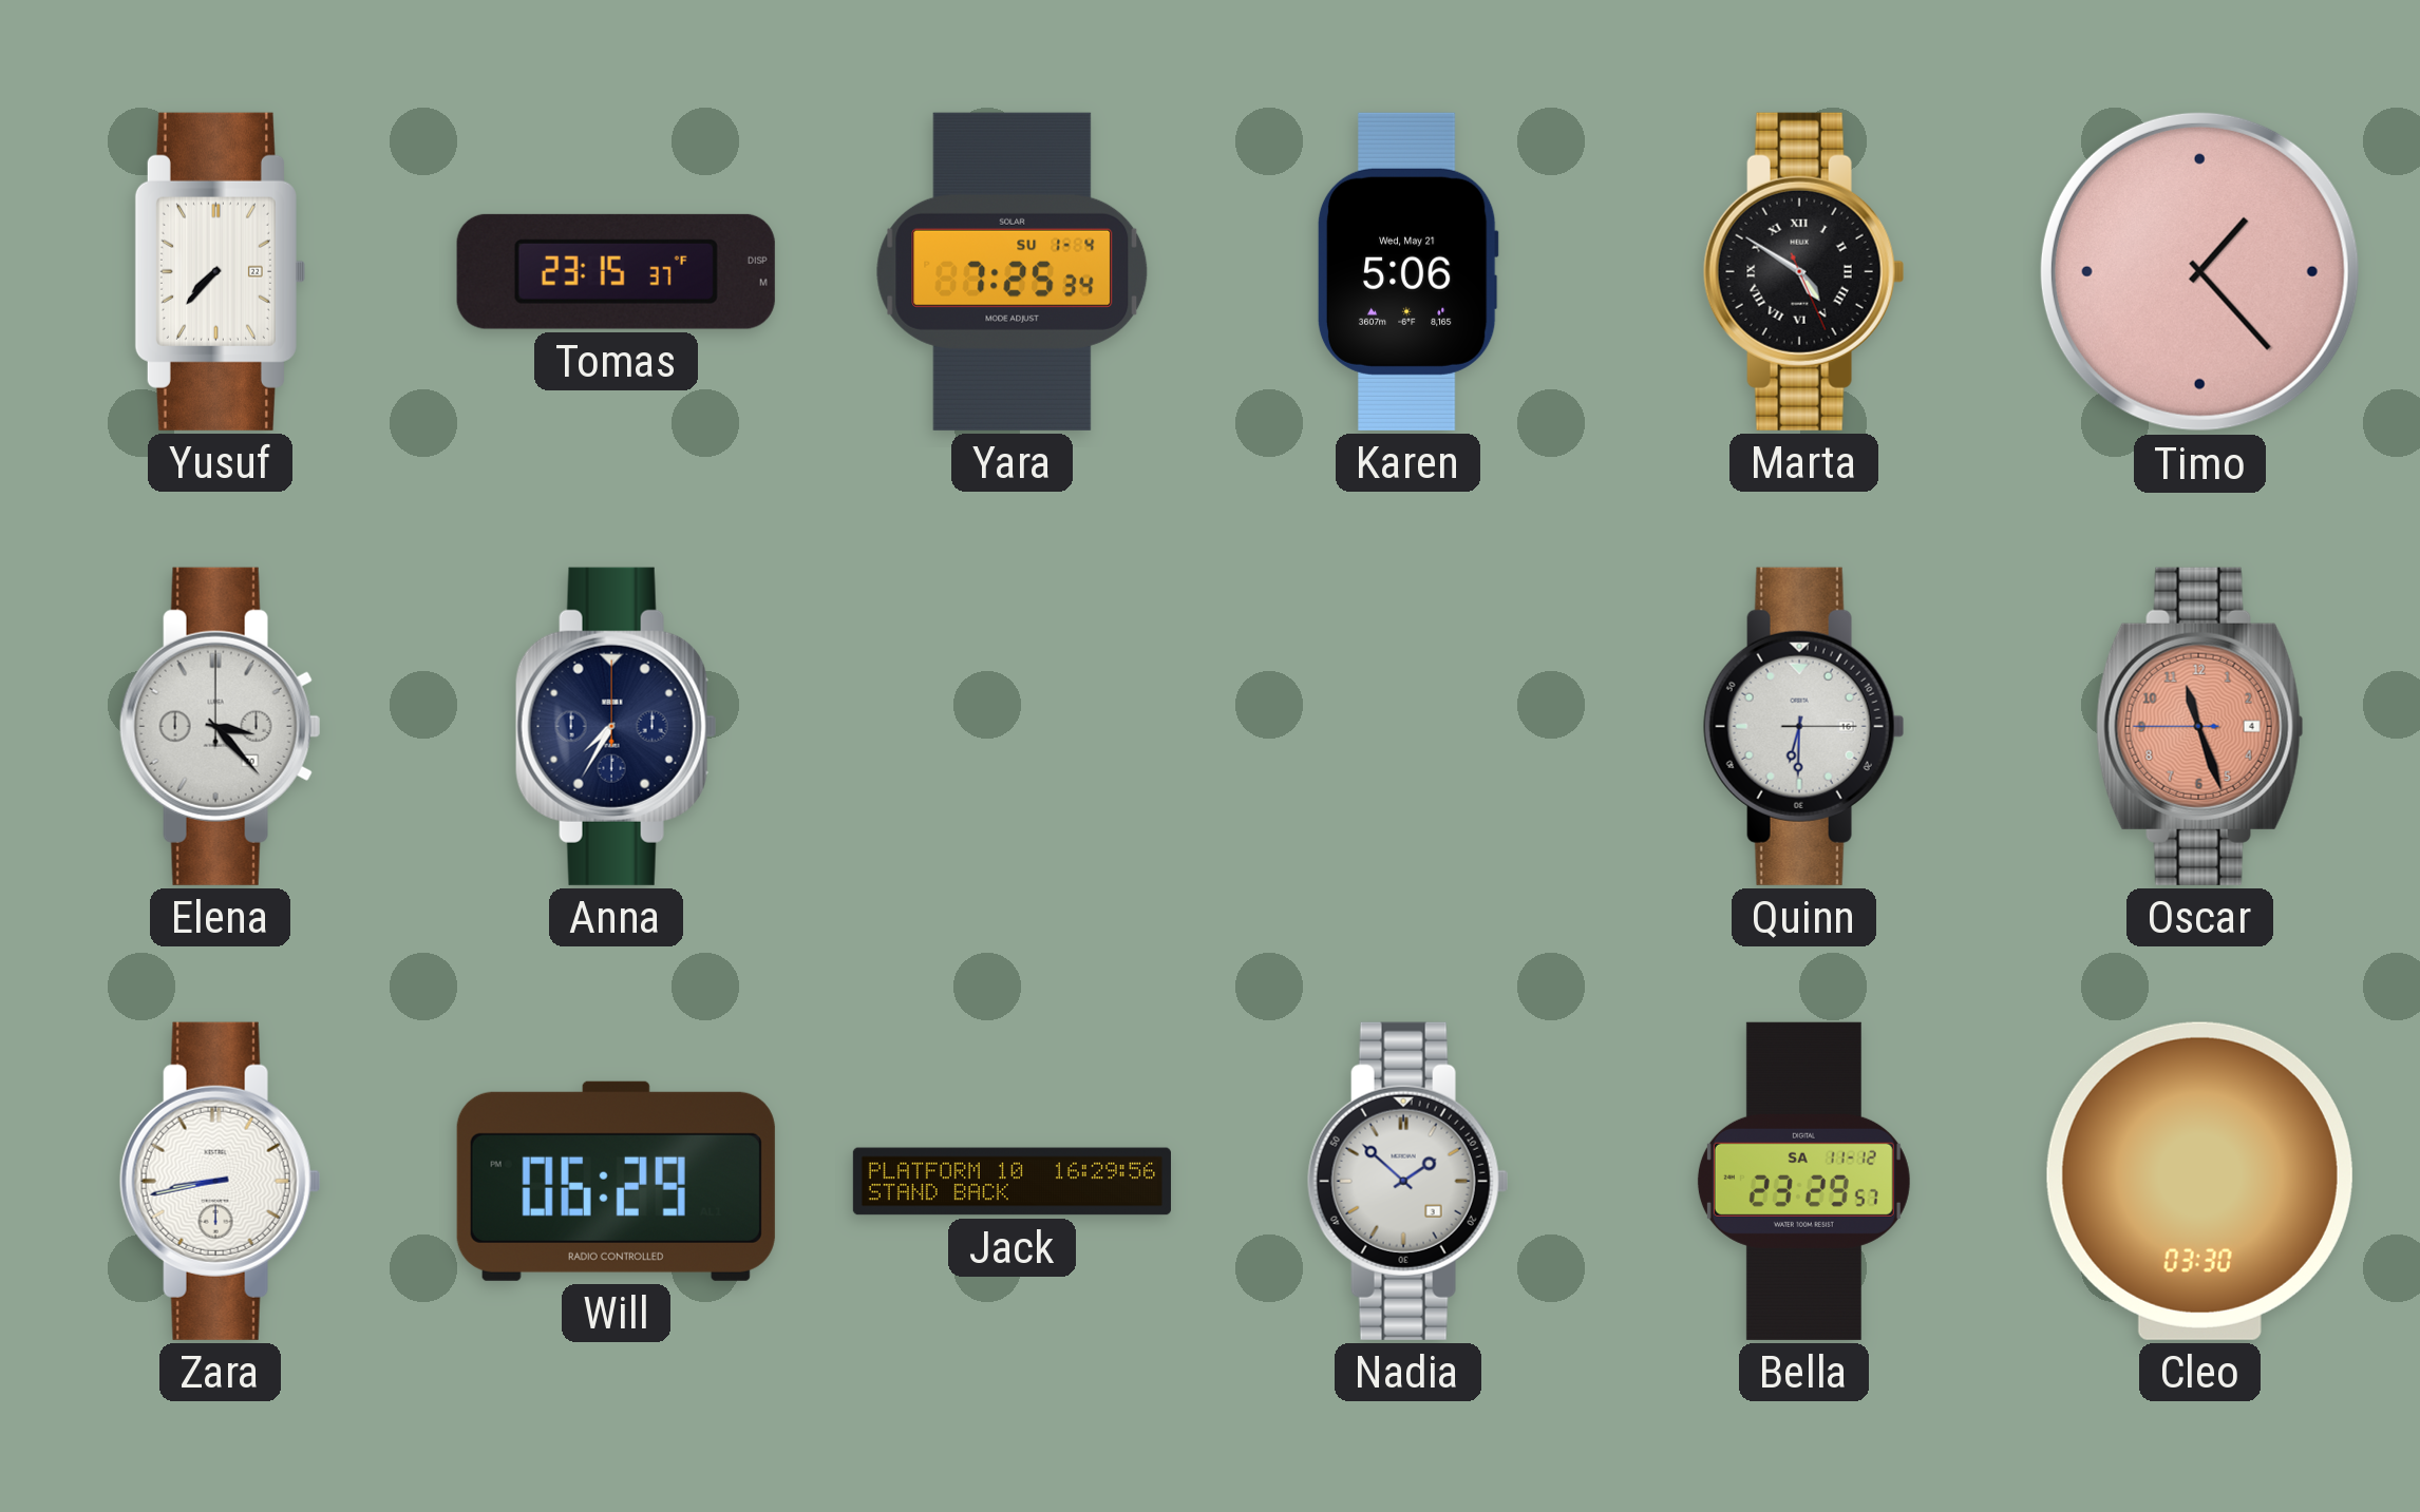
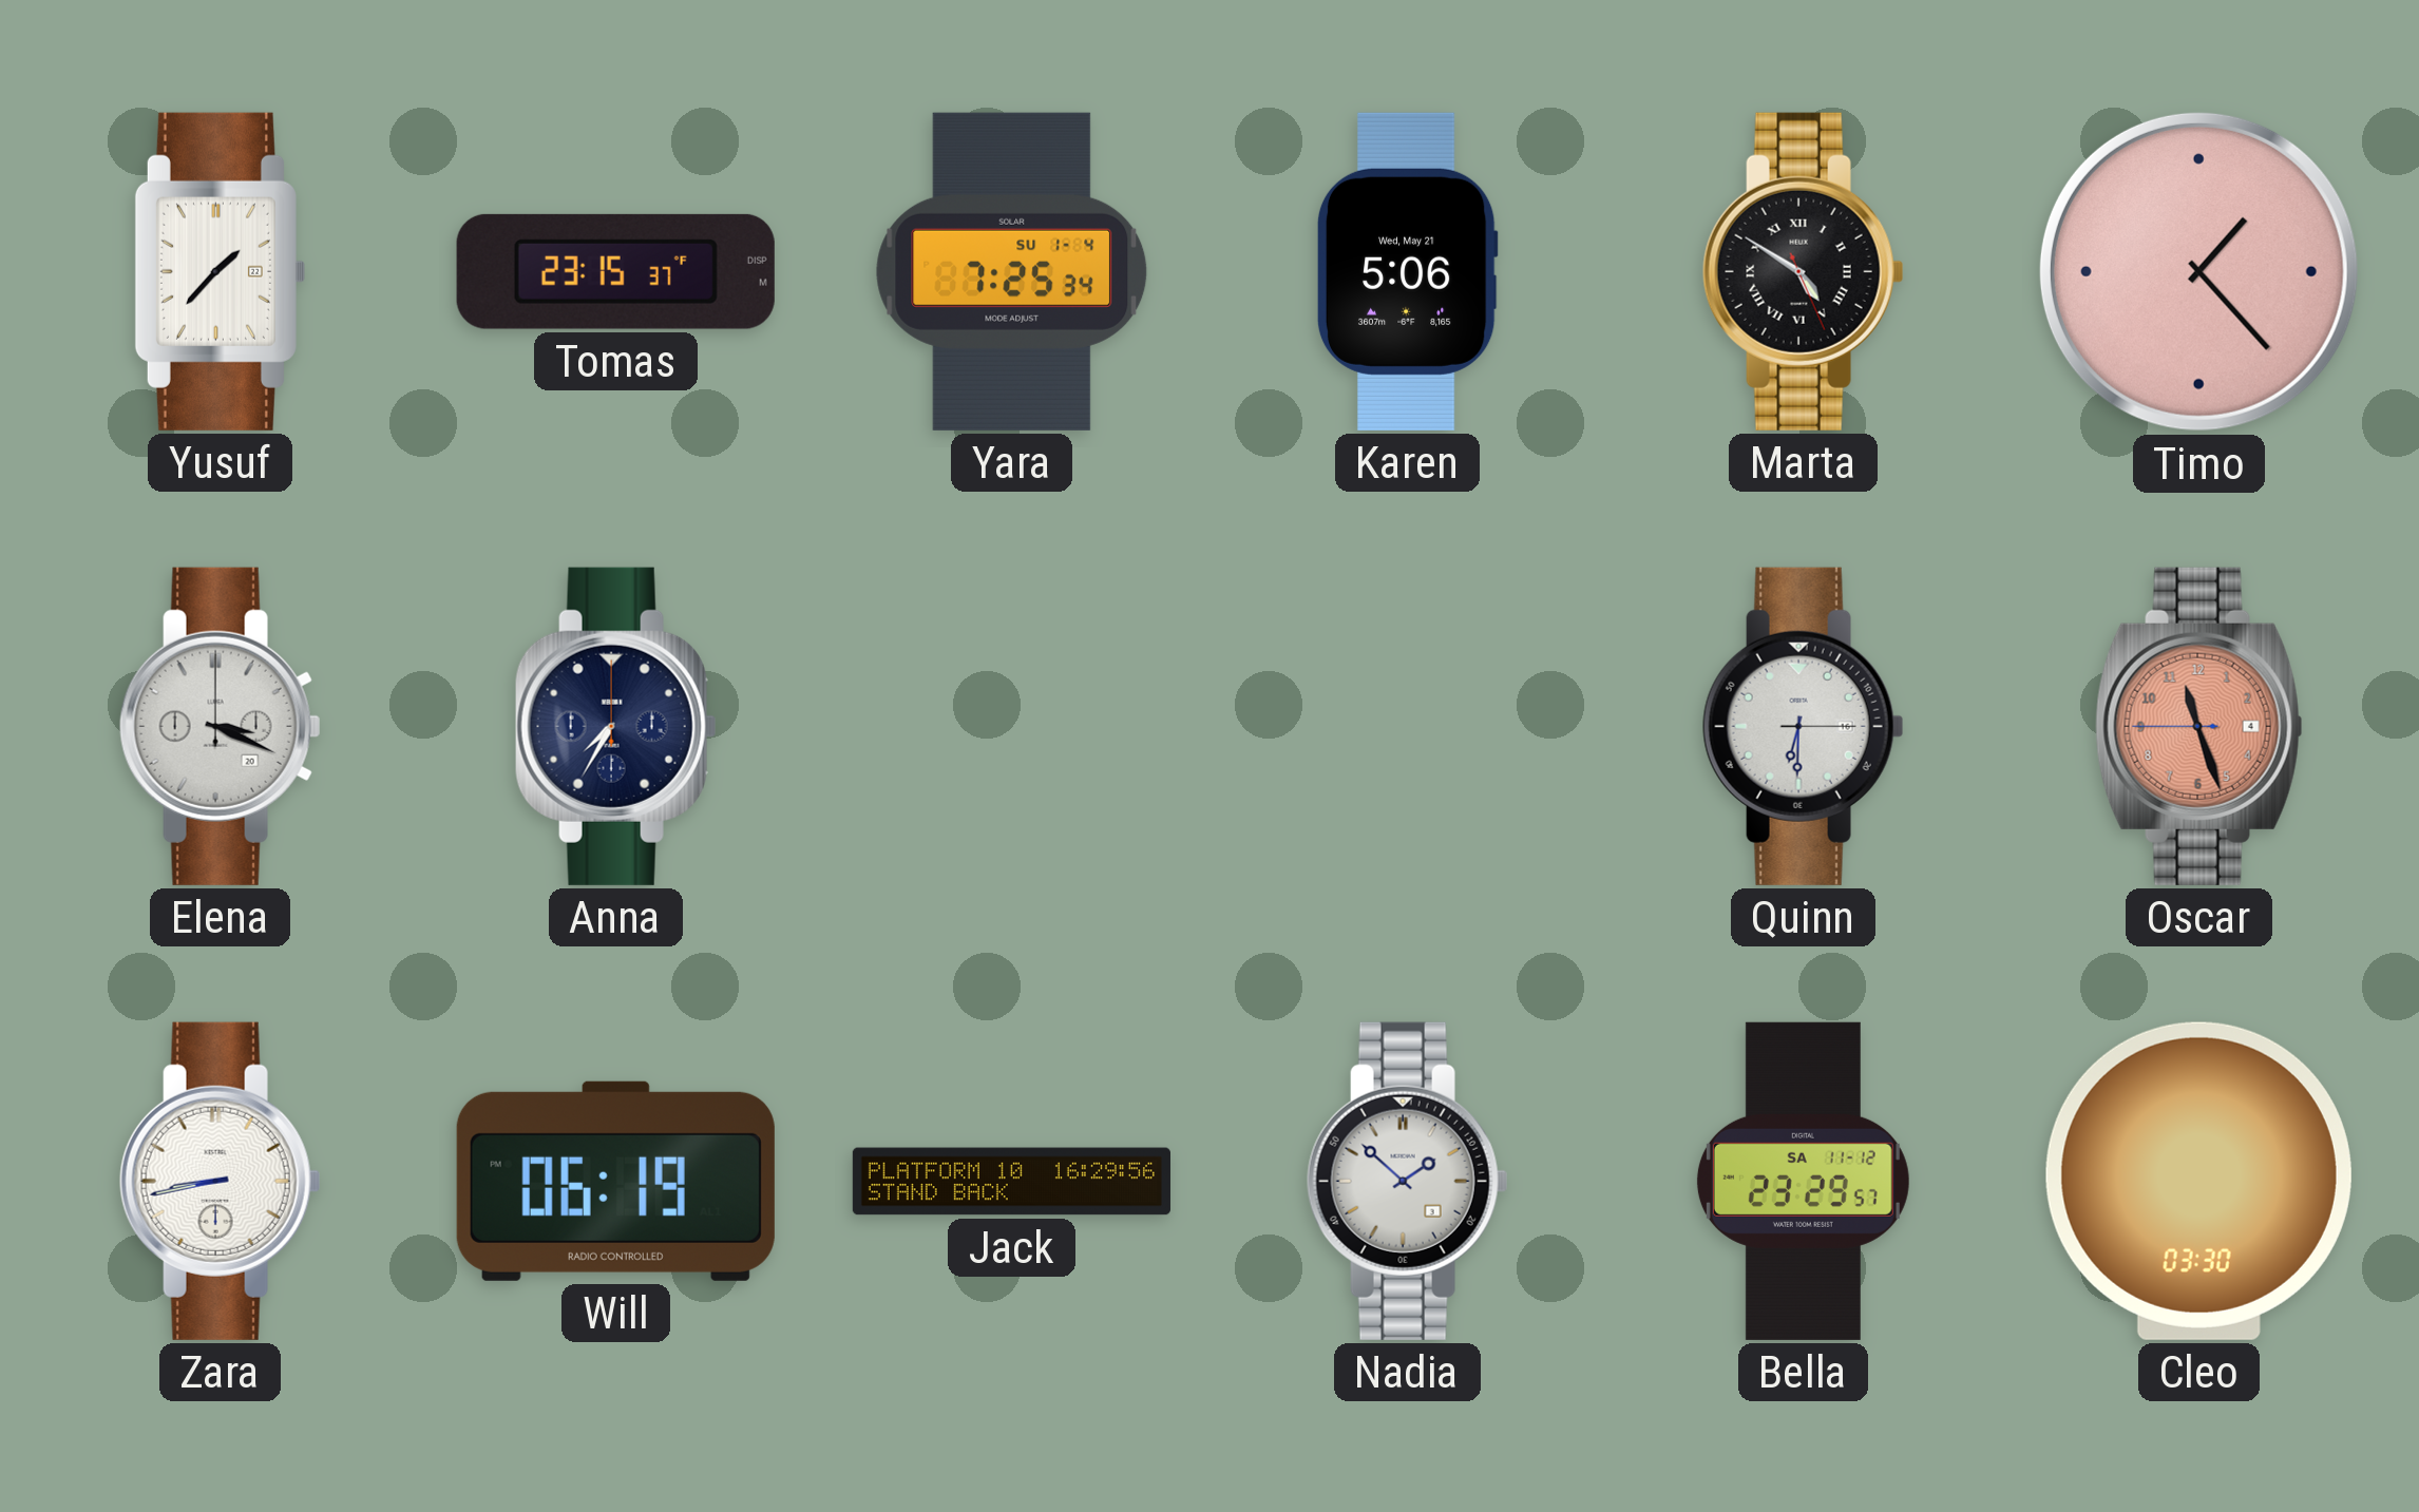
Yusuf: 7:37 -> 1:37 (220, 271)
Elena: 3:23 -> 3:19 (220, 726)
Will: 06:29 -> 06:19 (615, 1181)
